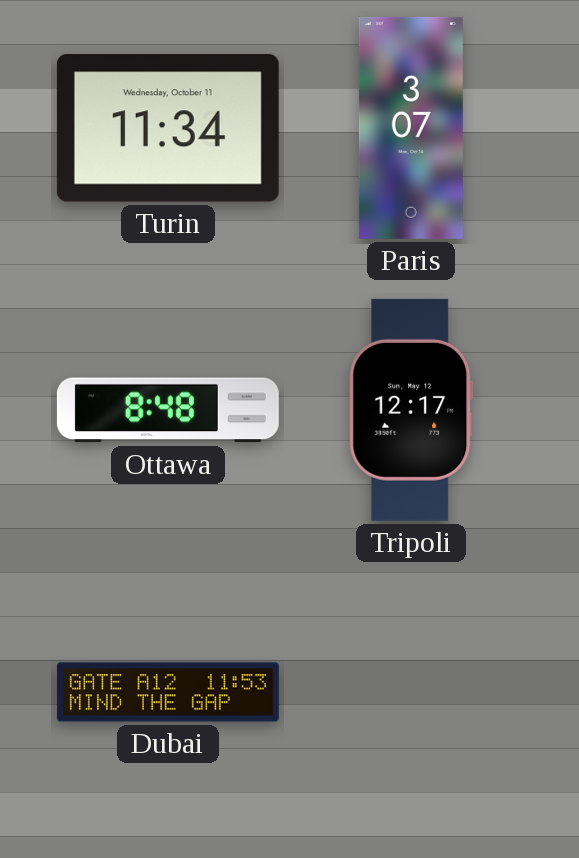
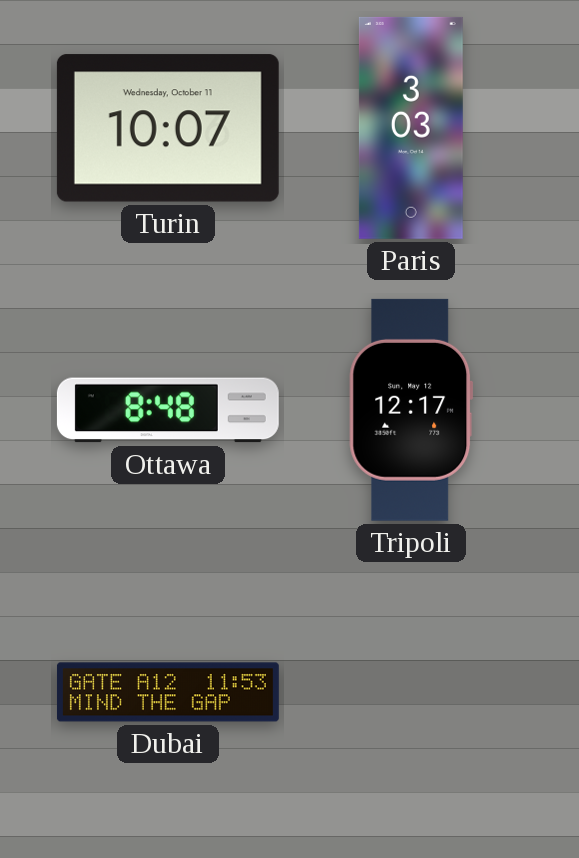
Turin: 11:34 -> 10:07 (168, 128)
Paris: 3:07 -> 3:03 (411, 128)
